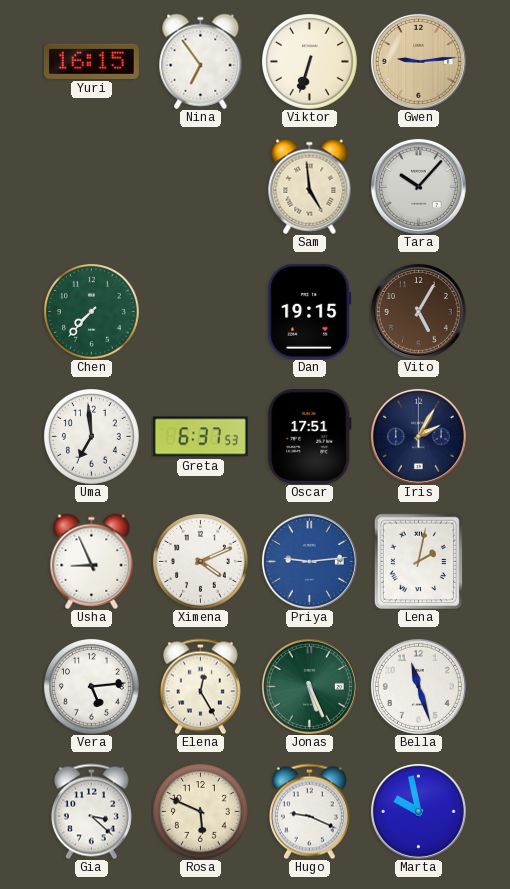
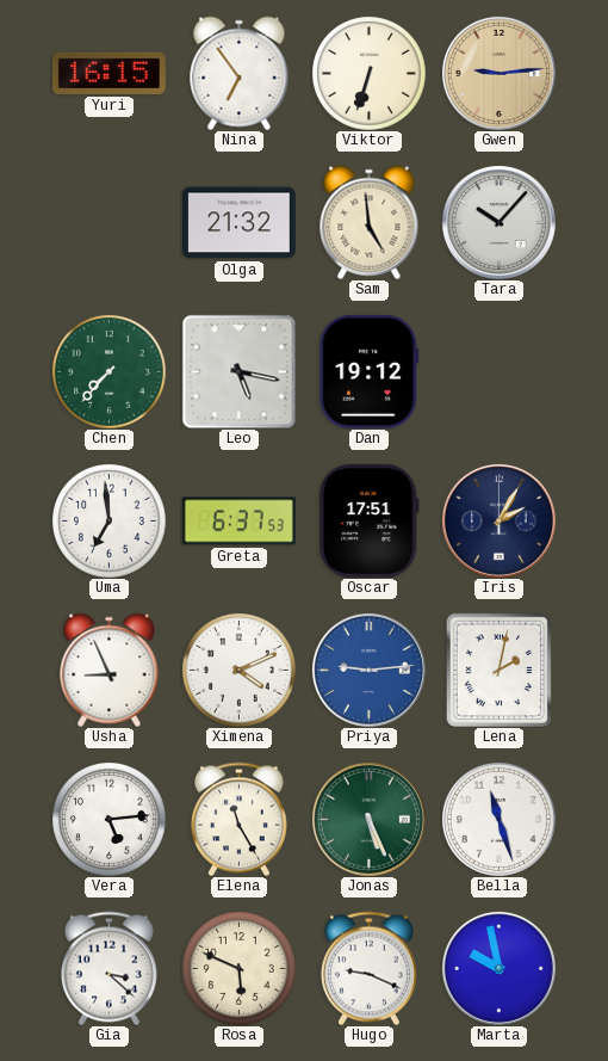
Olga: none -> 21:32 (238, 223)
Leo: none -> 5:17 (238, 371)
Dan: 19:15 -> 19:12 (370, 371)
Vito: 5:05 -> none (418, 311)
Elena: 12:25 -> 11:25 (238, 819)
